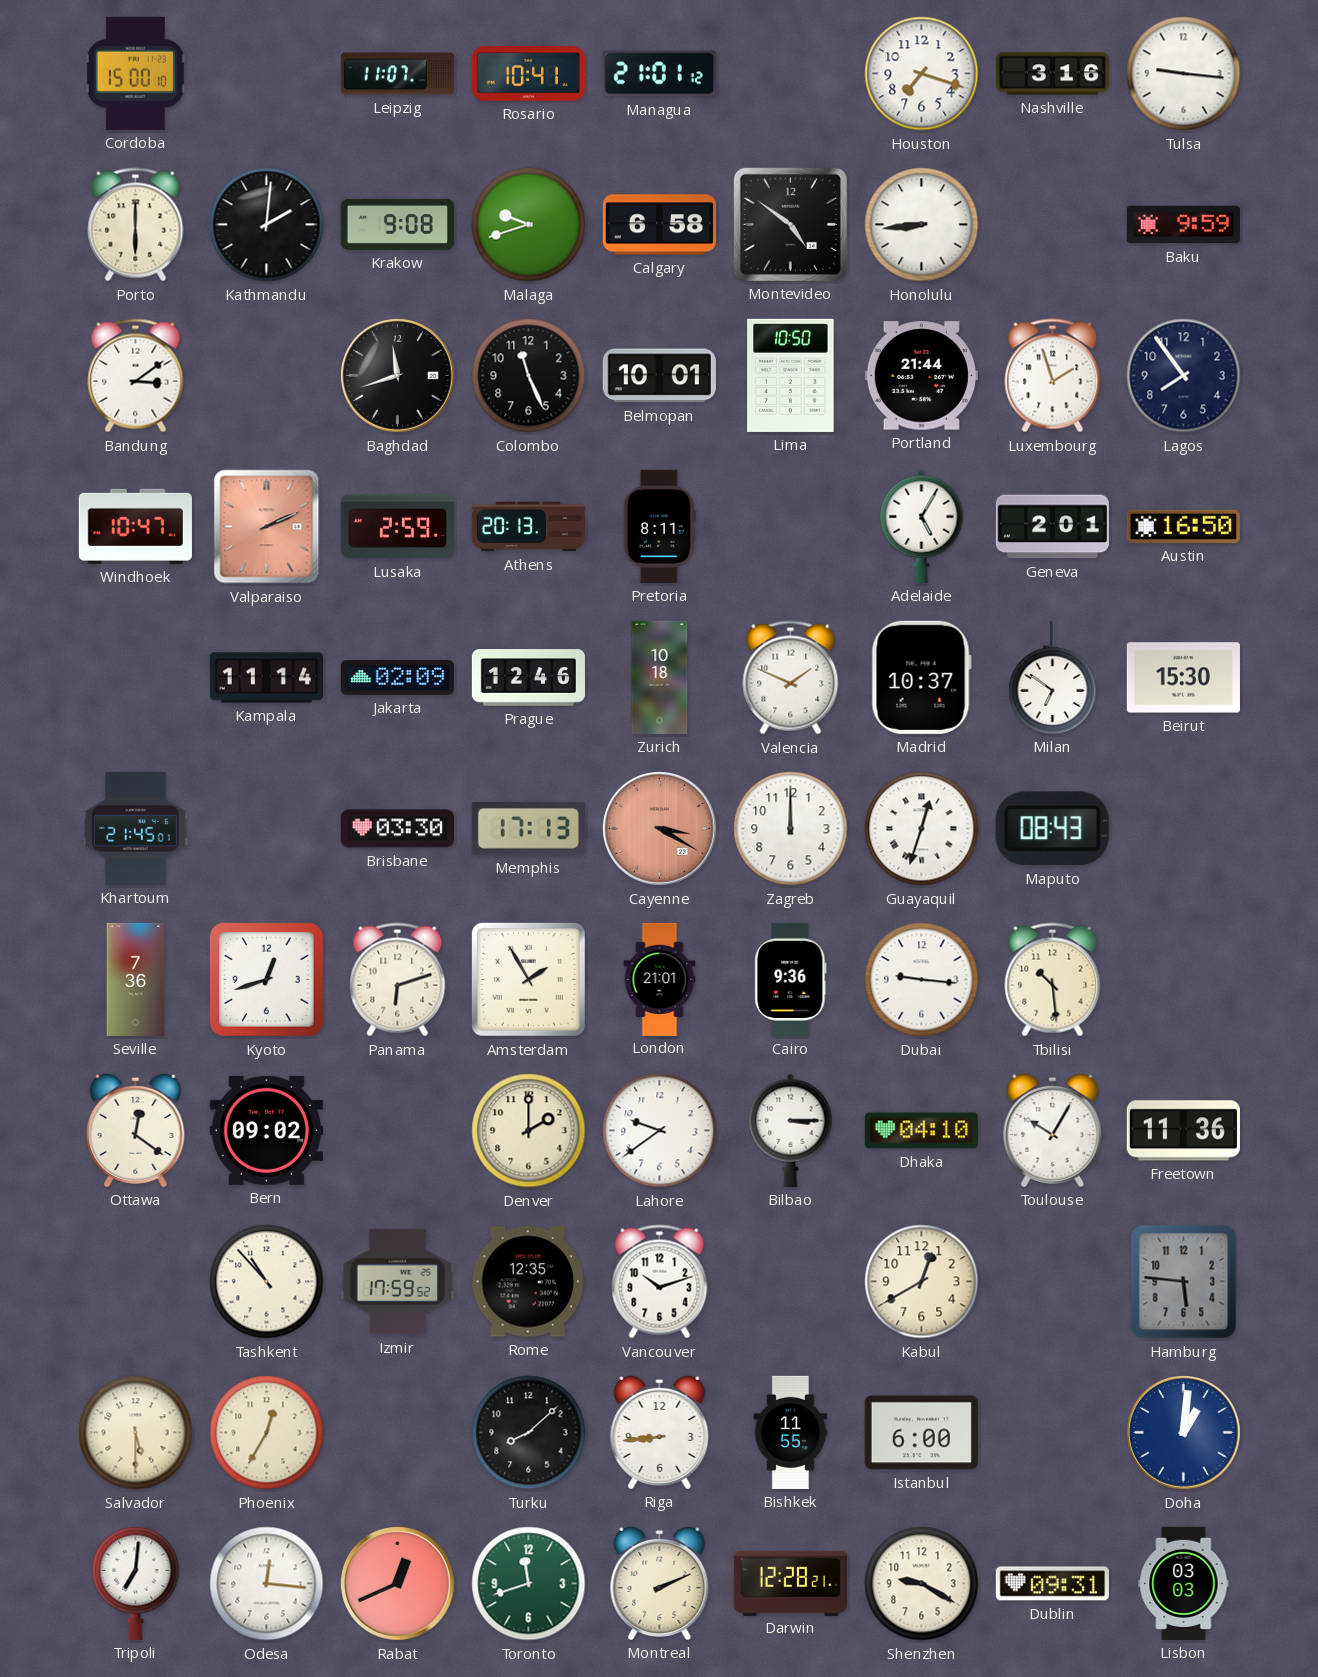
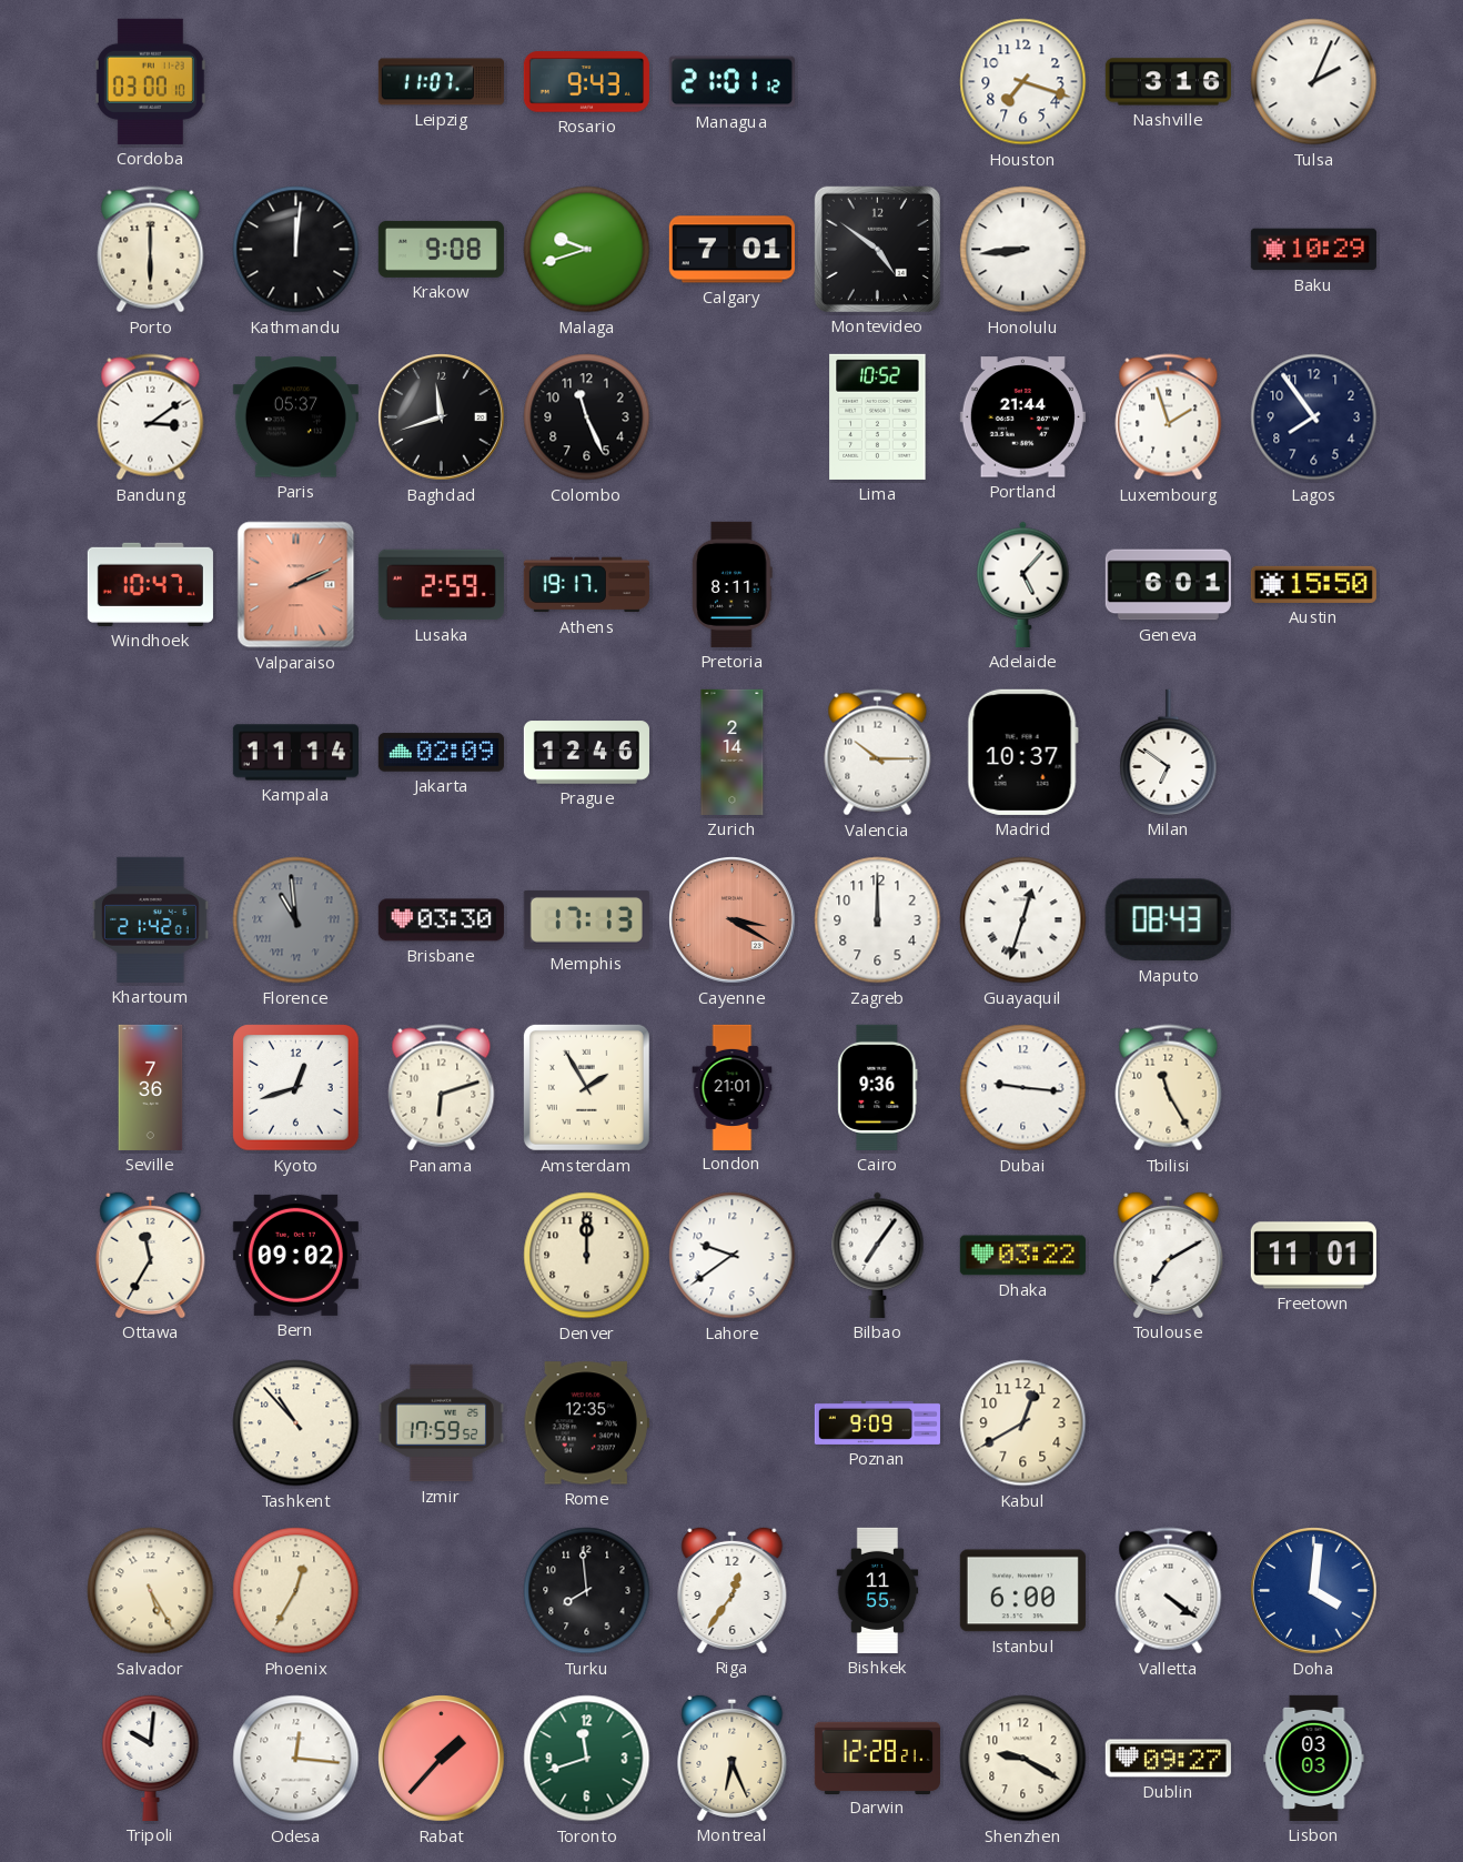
Cordoba: 15:00 -> 03:00 (150, 81)
Rosario: 10:41 -> 9:43 (586, 82)
Tulsa: 9:16 -> 2:04 (1314, 82)
Kathmandu: 2:01 -> 12:01 (296, 250)
Calgary: 6:58 -> 7:01 (731, 250)
Baku: 9:59 -> 10:29 (1313, 250)
Paris: none -> 05:37 (295, 417)
Belmopan: 10:01 -> none (659, 376)
Lima: 10:50 -> 10:52 (878, 416)
Athens: 20:13 -> 19:17 (586, 585)
Adelaide: 5:05 -> 5:07 (1023, 584)
Geneva: 2:01 -> 6:01 (1168, 585)
Austin: 16:50 -> 15:50 (1313, 584)
Zurich: 10:18 -> 2:14 (733, 752)
Valencia: 1:49 -> 10:15 (878, 753)
Beirut: 15:30 -> none (1183, 678)
Khartoum: 21:45 -> 21:42 (151, 919)
Florence: none -> 10:59 (296, 920)
Tbilisi: 10:29 -> 11:25 (1169, 1088)
Ottawa: 12:21 -> 11:35 (151, 1255)
Denver: 2:00 -> 12:00 (587, 1256)
Bilbao: 3:15 -> 7:06 (878, 1255)
Dhaka: 04:10 -> 03:22 (1022, 1256)
Toulouse: 10:05 -> 7:10 (1169, 1255)
Freetown: 11:36 -> 11:01 (1313, 1256)
Vancouver: 10:12 -> none (660, 1282)
Poznan: none -> 9:09 (877, 1422)
Hamburg: 5:46 -> none (1184, 1282)
Salvador: 5:30 -> 5:25 (151, 1591)
Turku: 8:08 -> 7:59 (587, 1591)
Riga: 8:44 -> 12:36 (733, 1590)
Valletta: none -> 4:21 (1169, 1591)
Doha: 1:01 -> 4:01 (1314, 1591)
Tripoli: 7:01 -> 10:01 (151, 1758)
Rabat: 12:41 -> 1:37 (442, 1759)
Montreal: 2:11 -> 6:26 (733, 1758)
Dublin: 09:31 -> 09:27 (1168, 1759)
